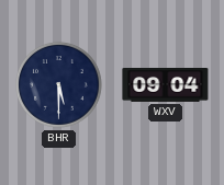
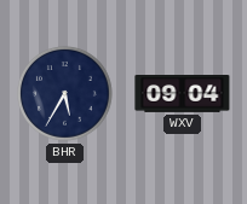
BHR: 5:30 -> 5:35 (65, 94)
